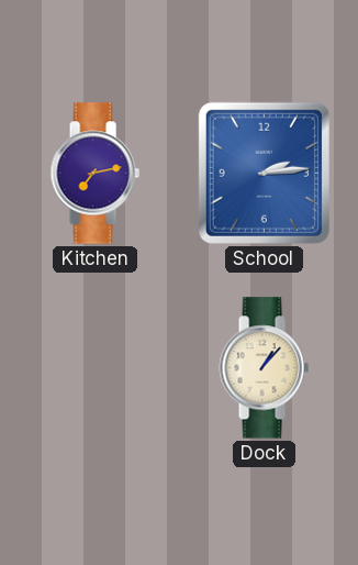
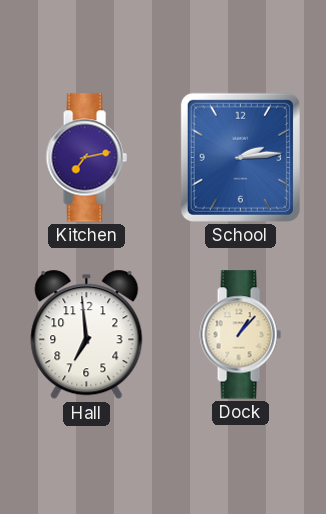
Hall: none -> 6:59 (87, 335)
